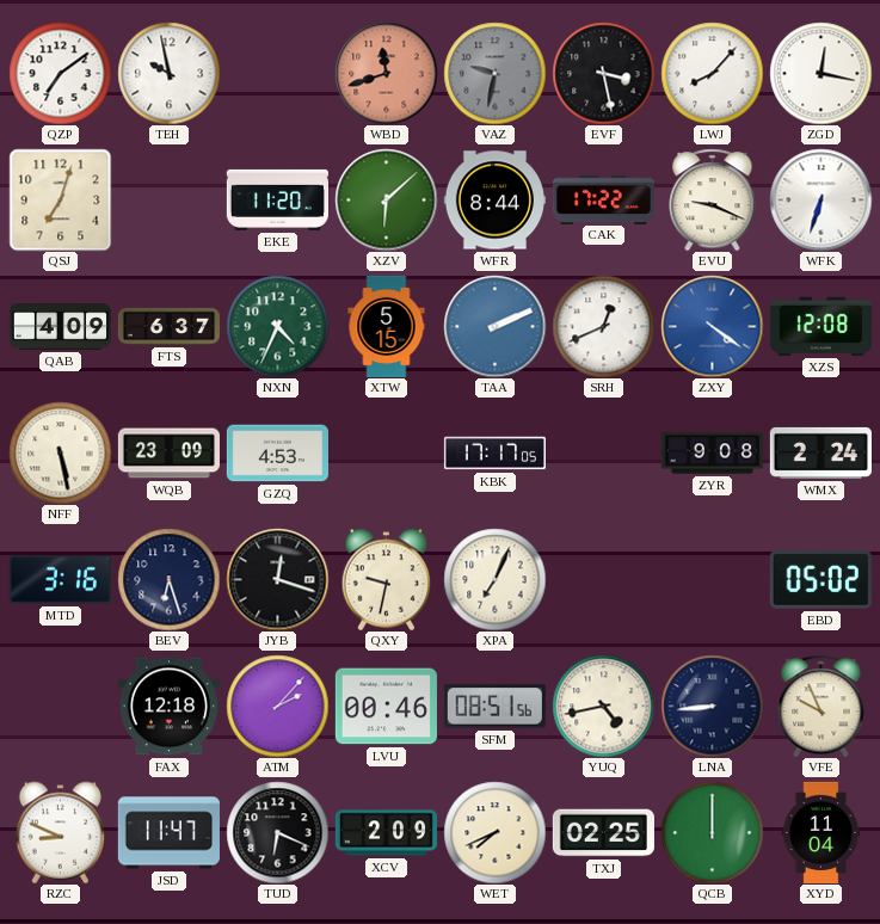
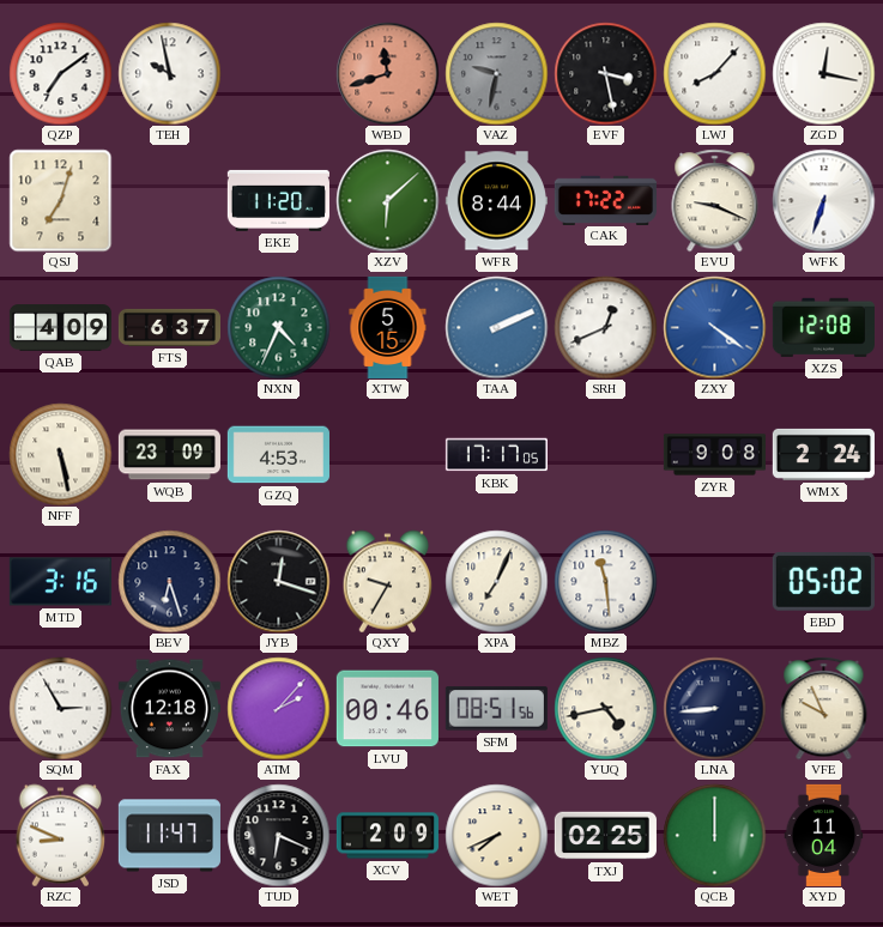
QXY: 9:32 -> 9:35 (388, 581)
MBZ: none -> 11:29 (605, 581)
SQM: none -> 2:55 (60, 708)
